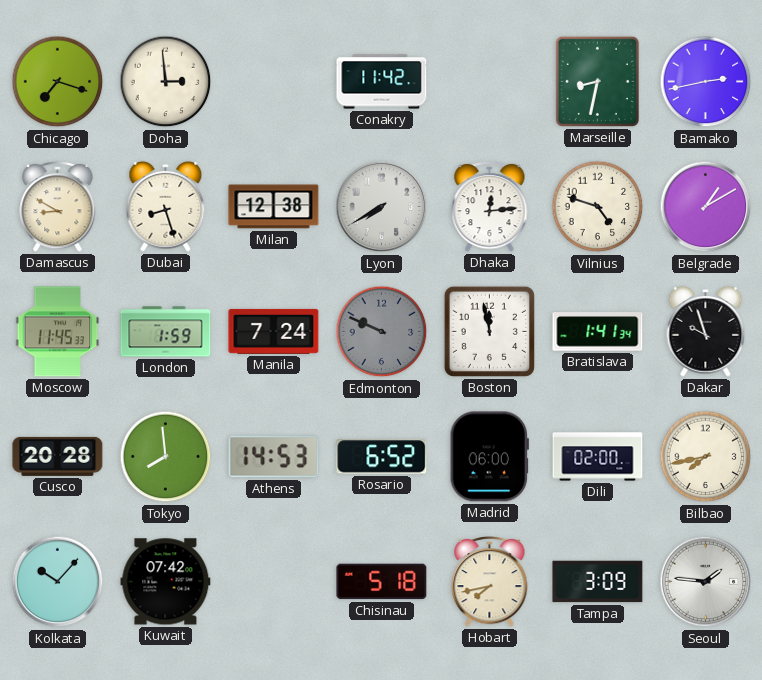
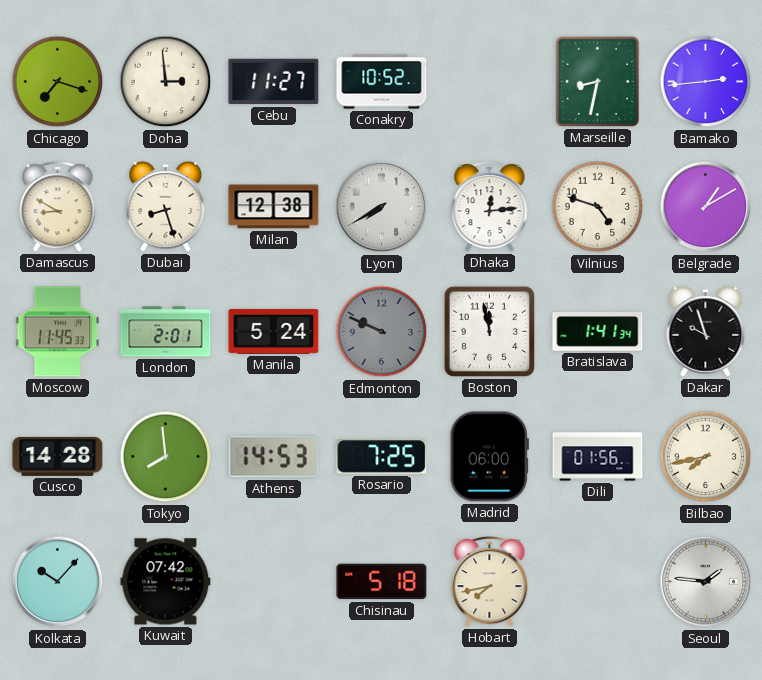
Cebu: none -> 11:27 (274, 82)
Conakry: 11:42 -> 10:52 (382, 82)
Bamako: 2:43 -> 2:44 (706, 82)
London: 1:59 -> 2:01 (166, 332)
Manila: 7:24 -> 5:24 (274, 331)
Cusco: 20:28 -> 14:28 (58, 456)
Rosario: 6:52 -> 7:25 (382, 457)
Dili: 02:00 -> 01:56 (598, 457)
Tampa: 3:09 -> none (598, 582)
